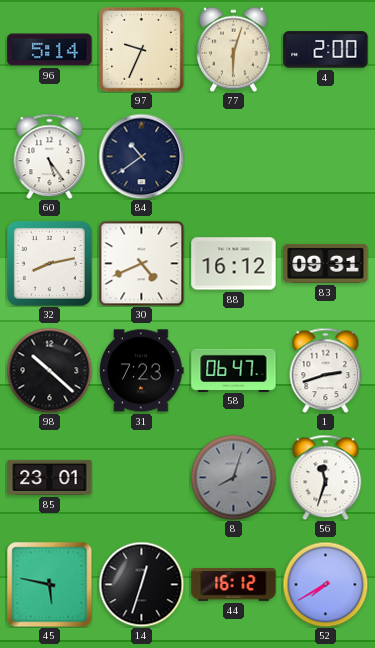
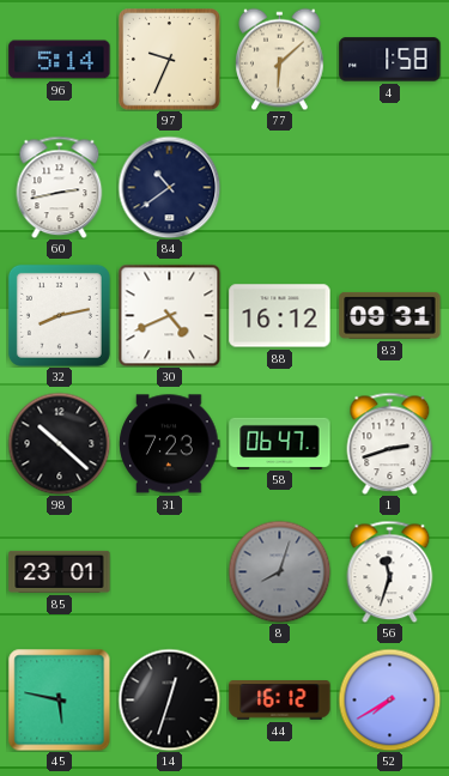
77: 6:03 -> 6:08 (280, 59)
4: 2:00 -> 1:58 (390, 60)
60: 5:24 -> 2:43 (60, 187)
